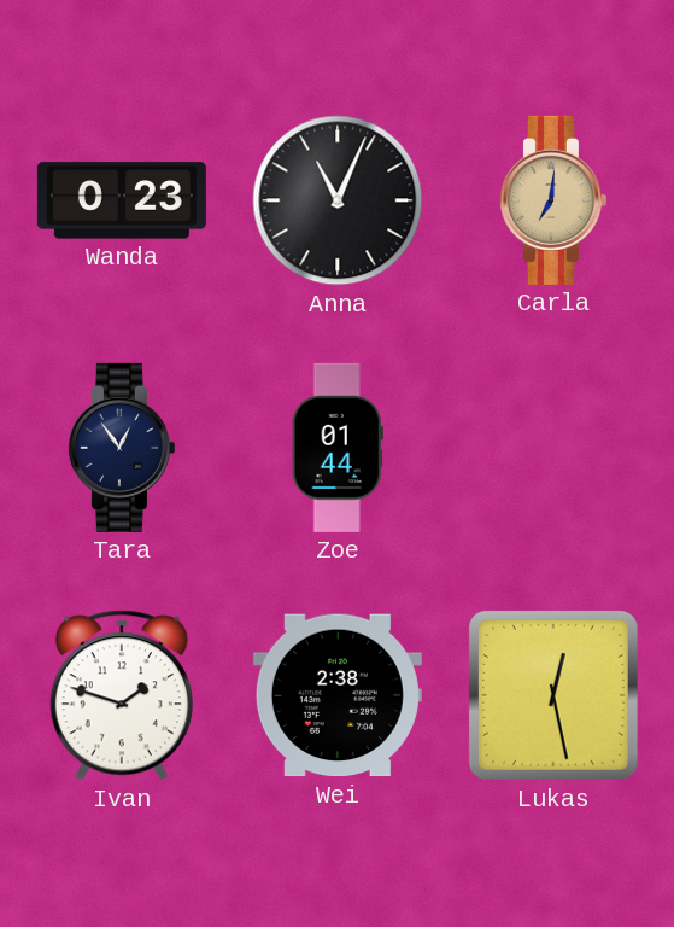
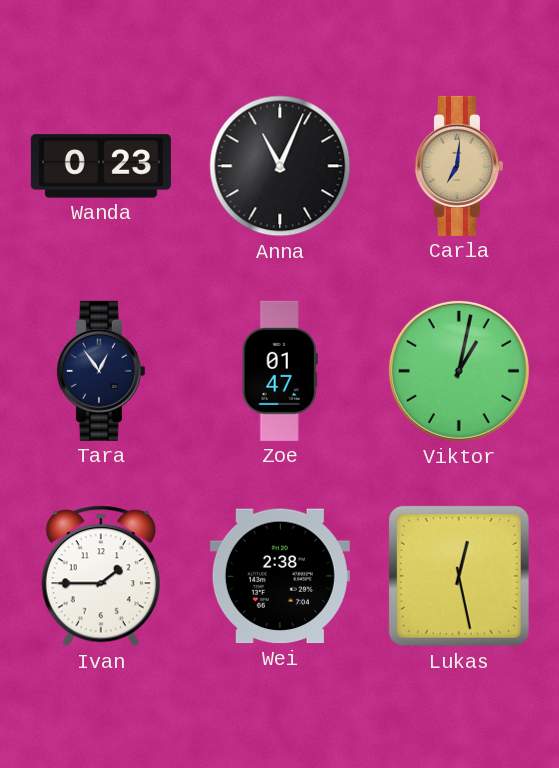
Zoe: 01:44 -> 01:47 (280, 371)
Viktor: none -> 1:02 (459, 371)
Ivan: 1:48 -> 1:45 (101, 576)
